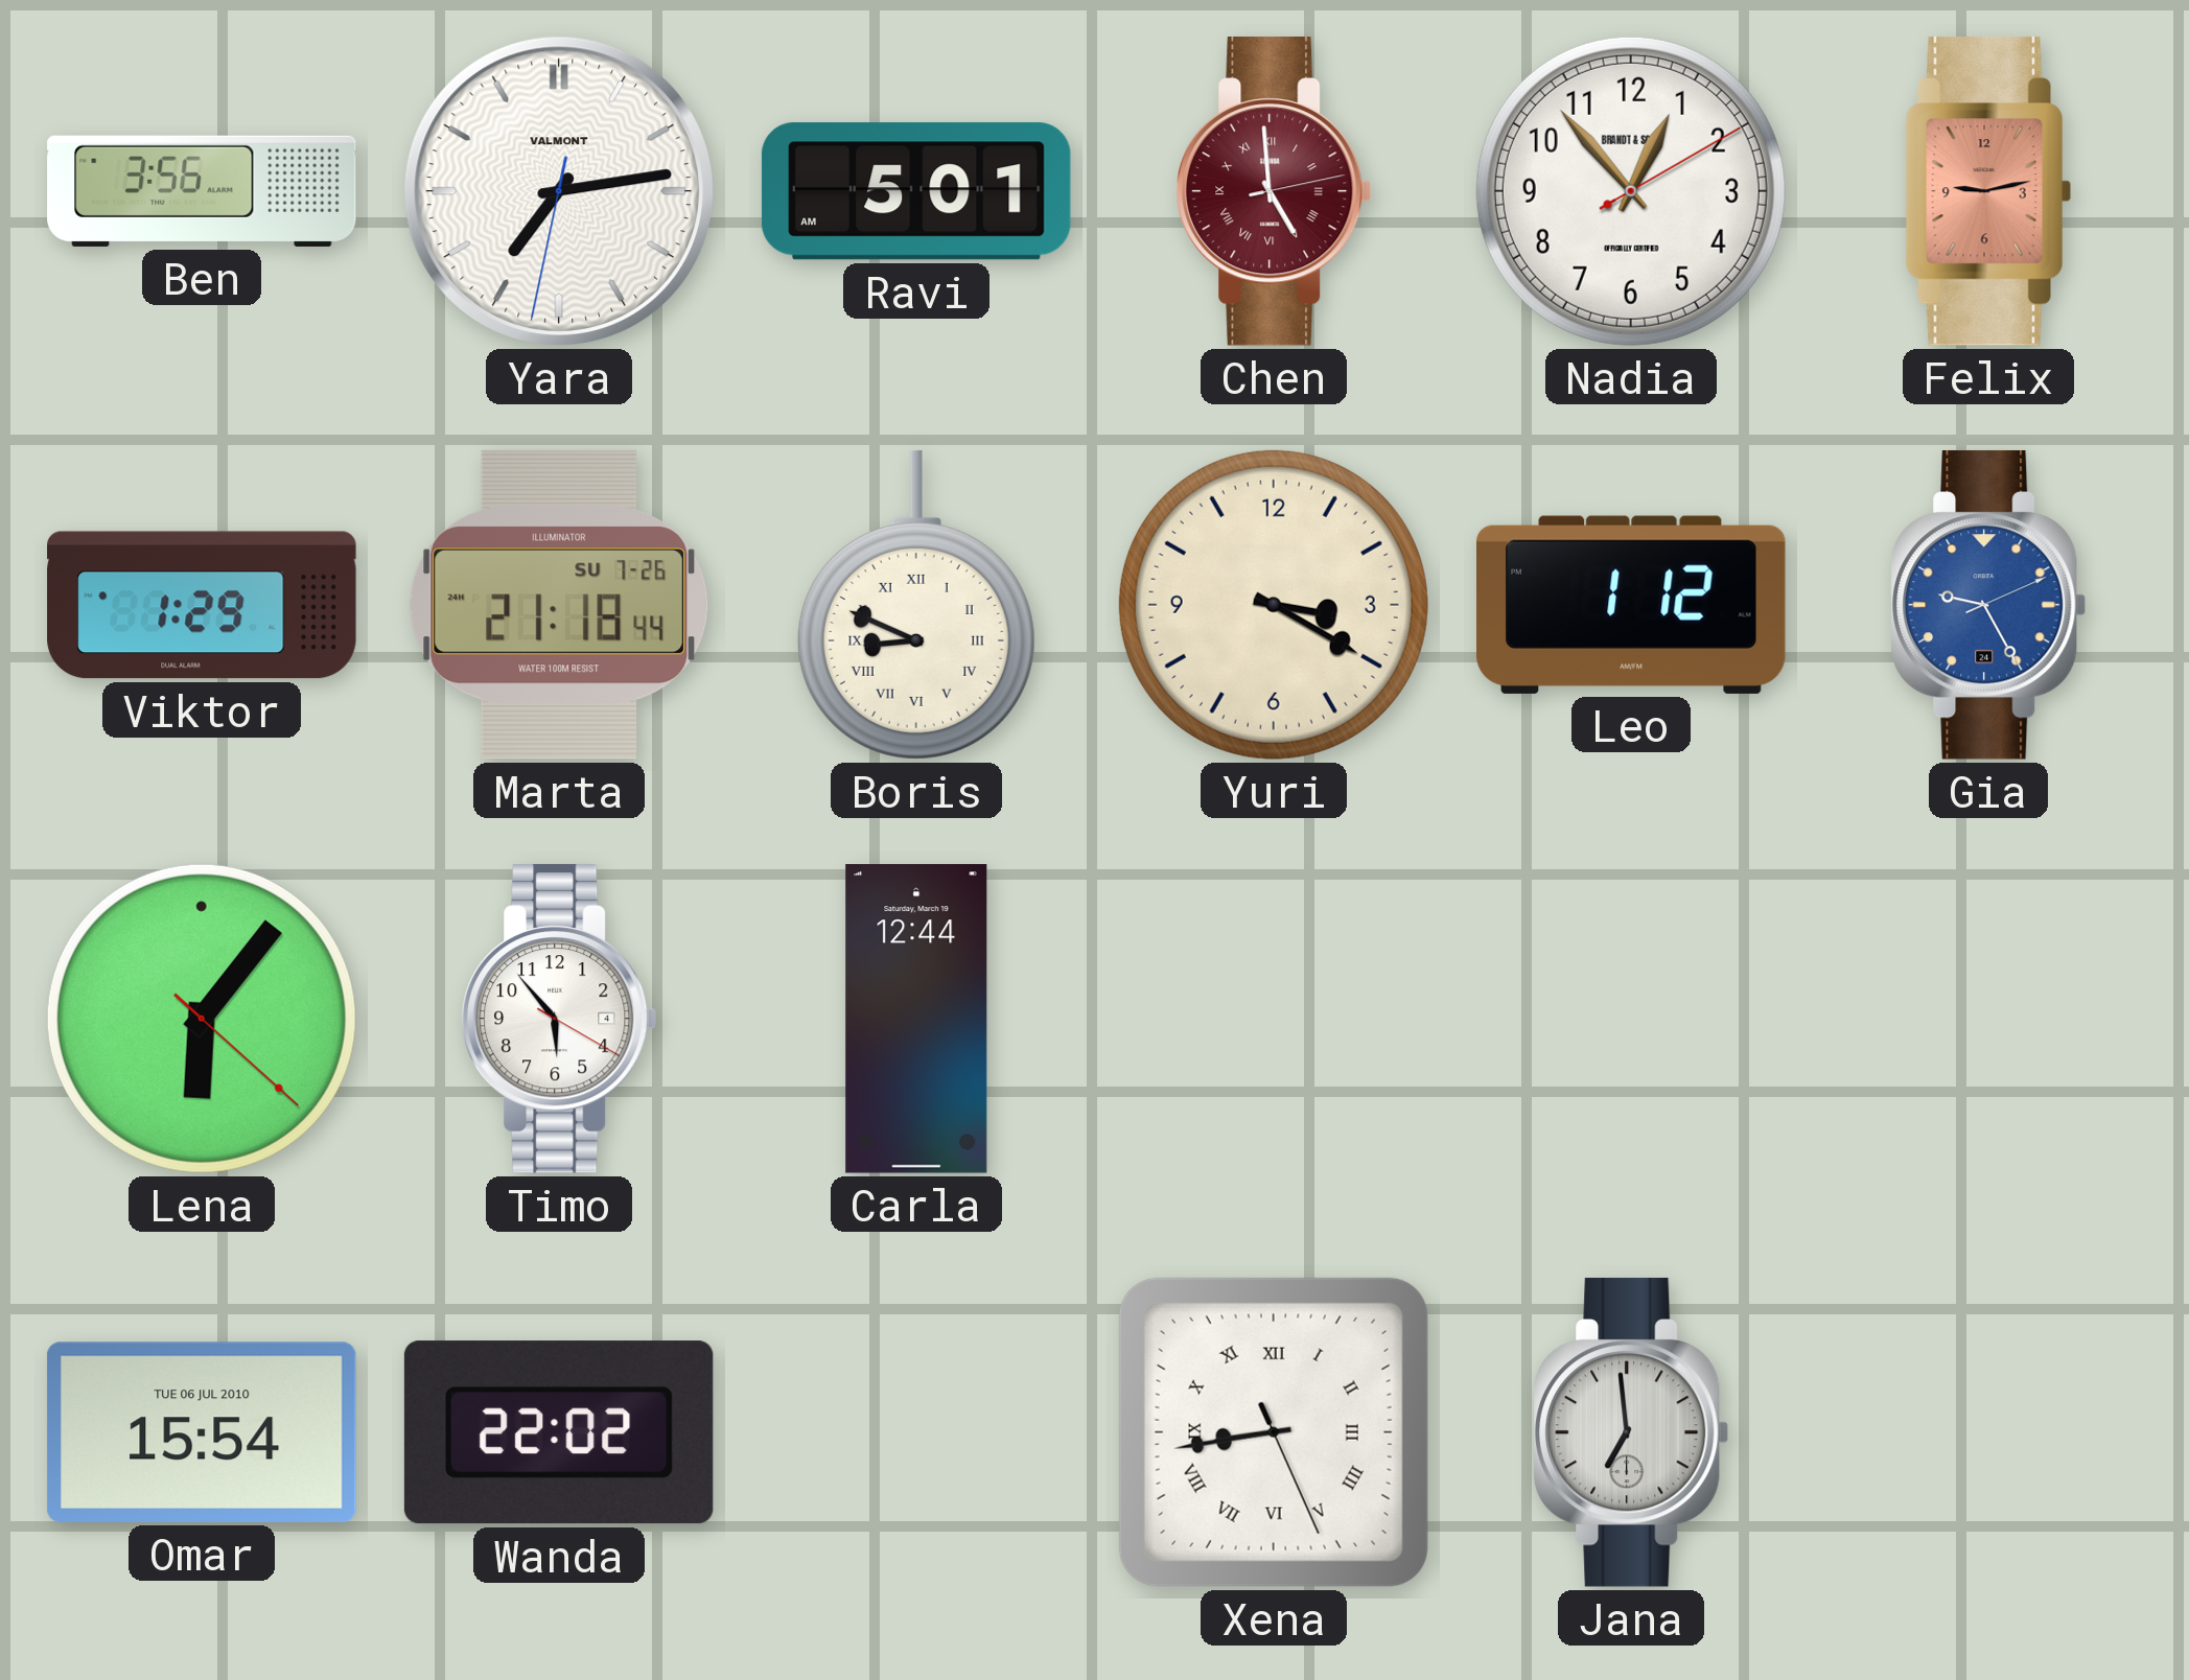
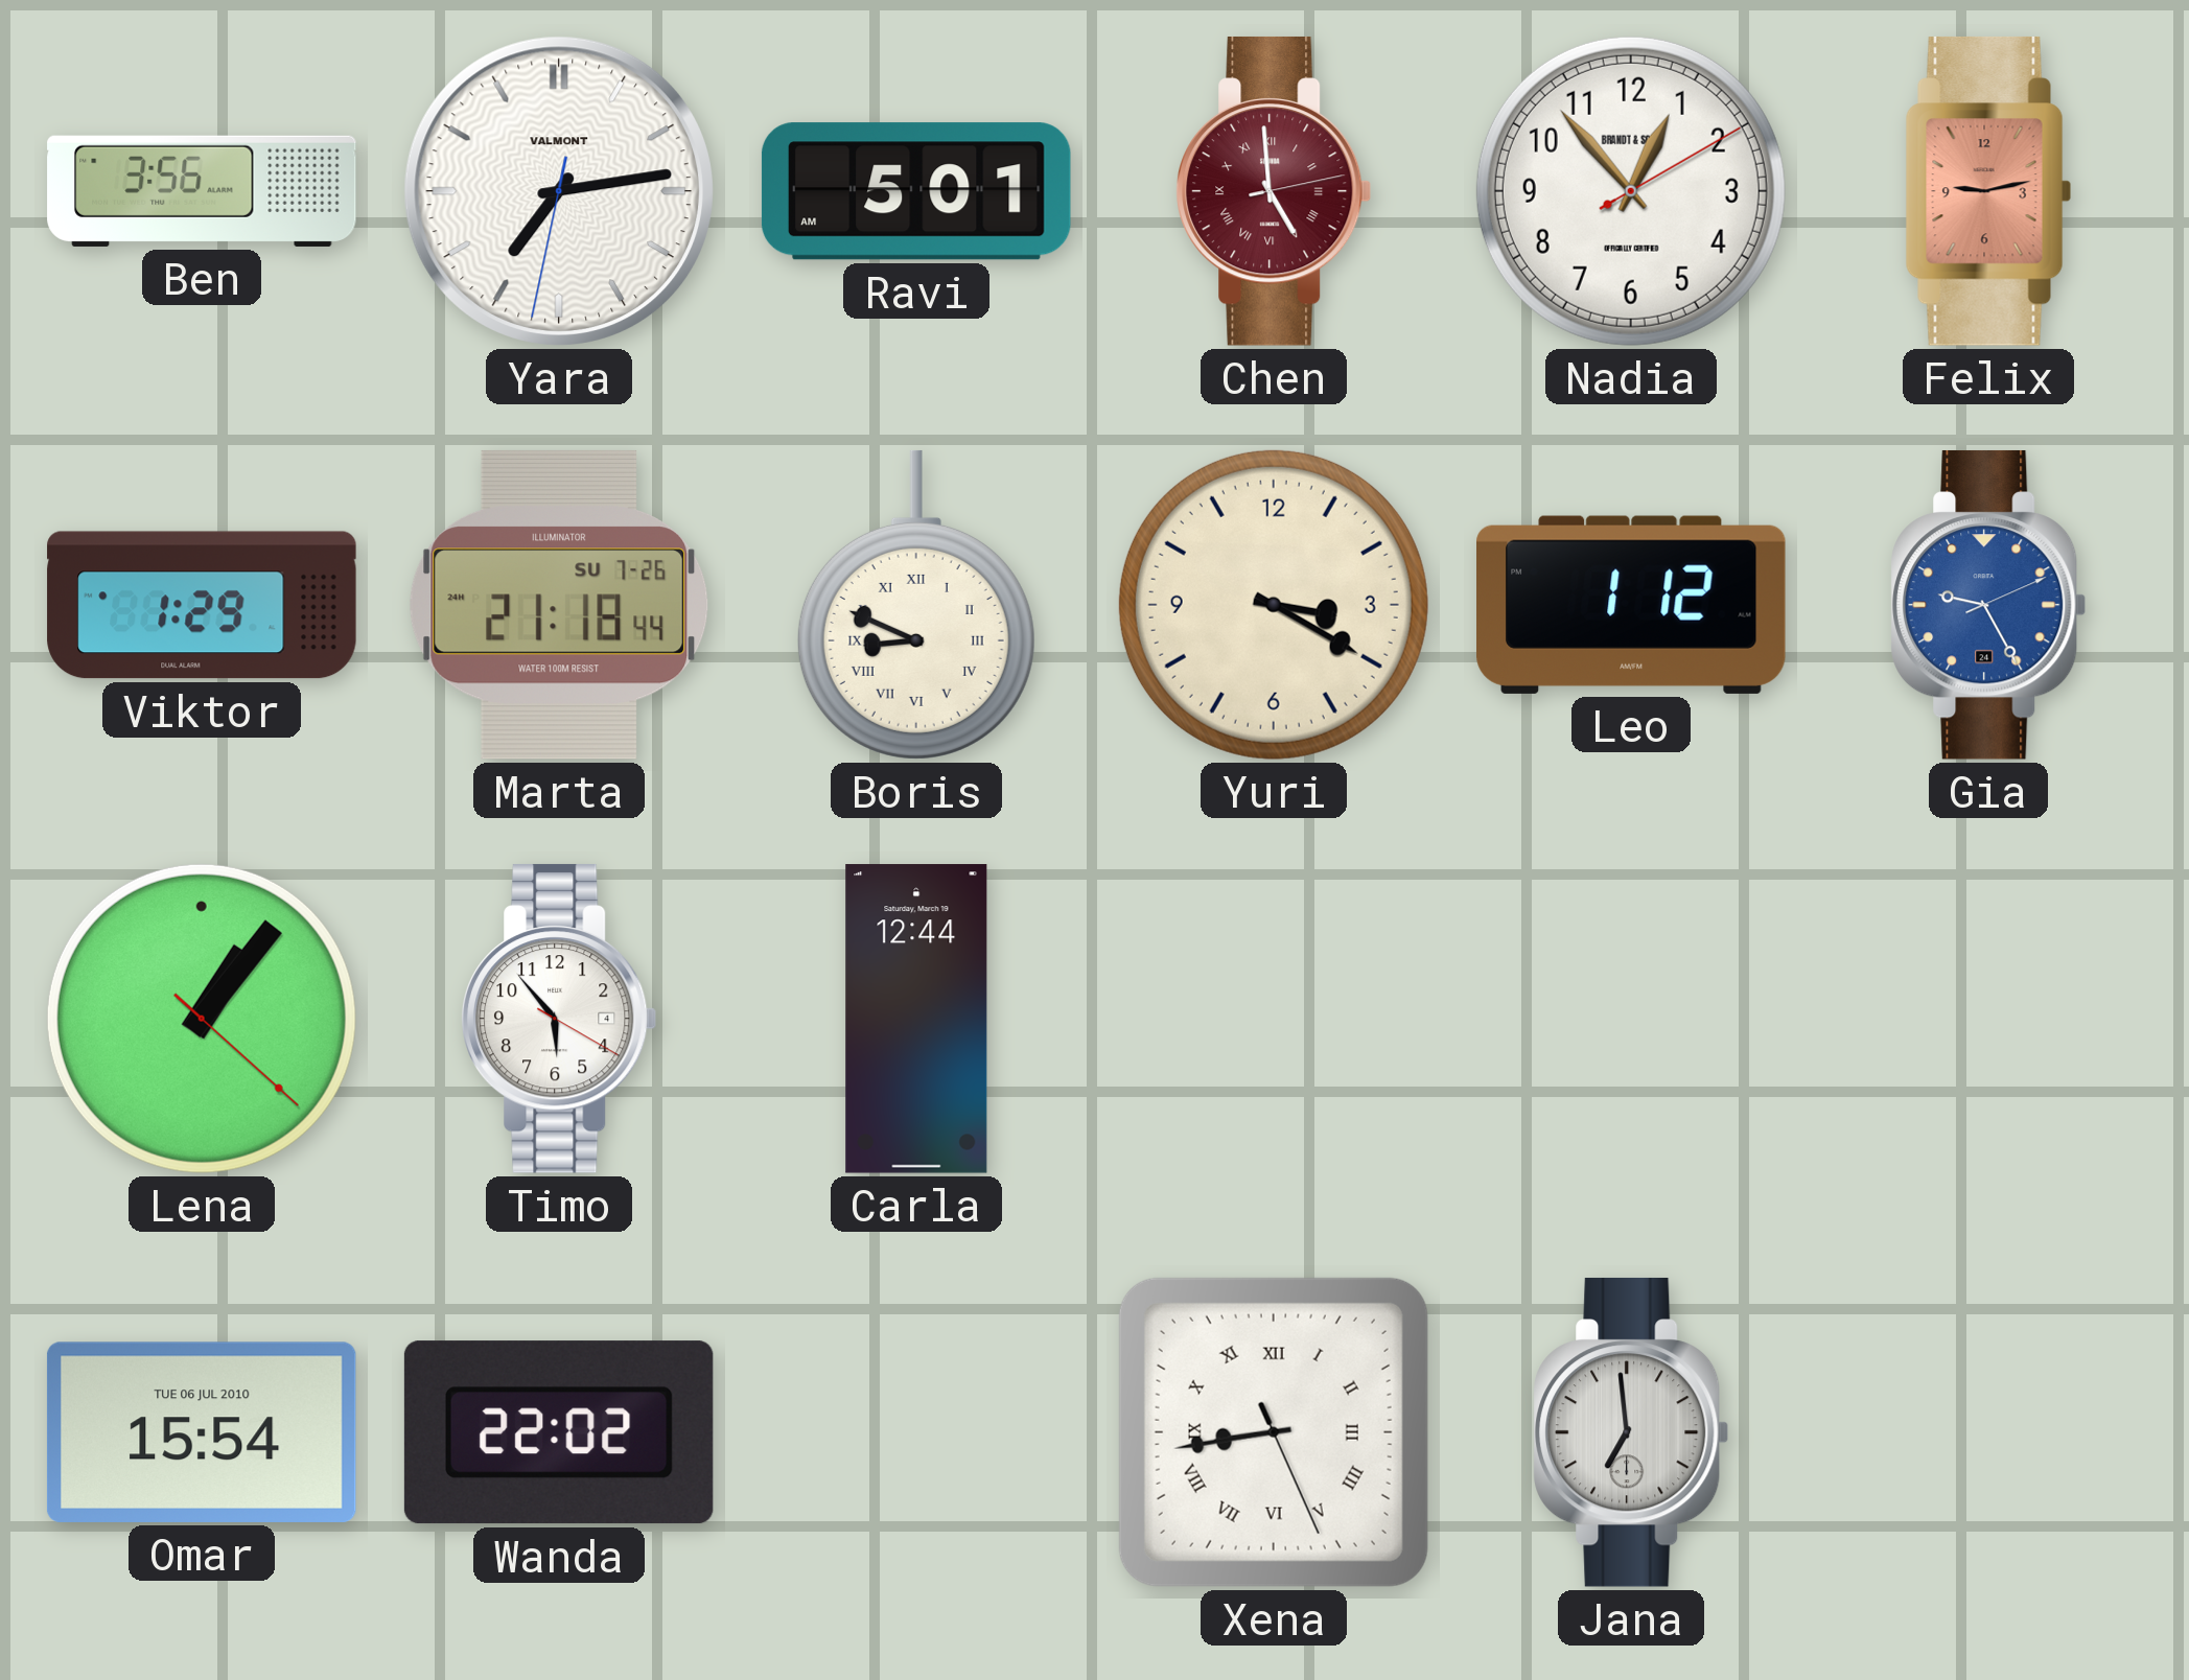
Lena: 6:06 -> 1:06 (202, 1019)
